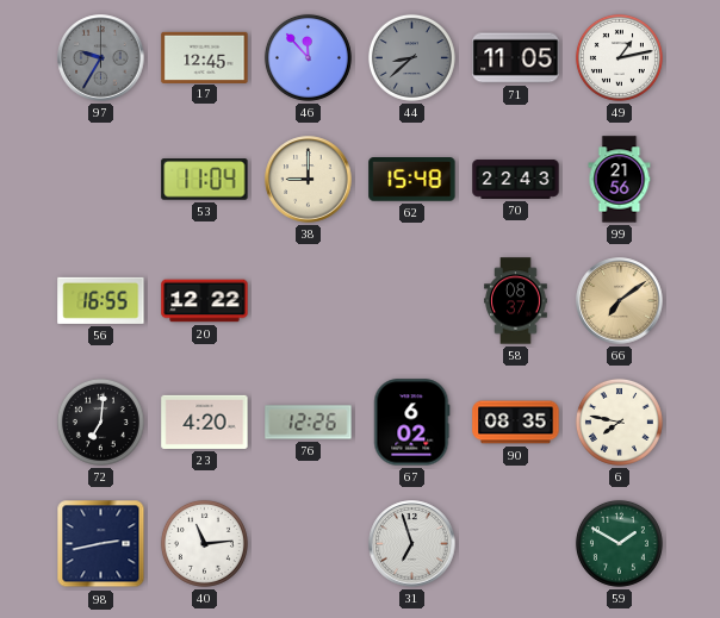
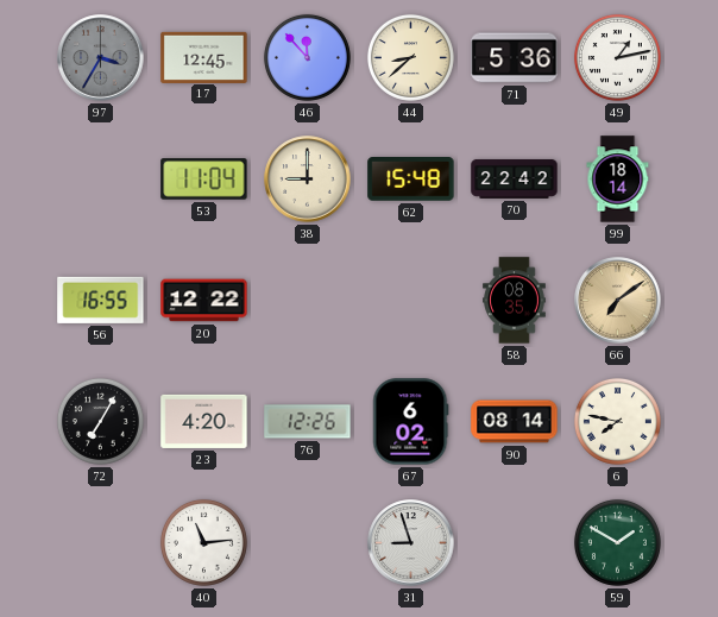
97: 9:35 -> 3:35 (101, 58)
44 dial: grey -> cream (410, 57)
71: 11:05 -> 5:36 (515, 58)
70: 22:43 -> 22:42 (515, 178)
99: 21:56 -> 18:14 (618, 180)
58: 08:37 -> 08:35 (515, 301)
72: 7:01 -> 7:05 (100, 421)
90: 08:35 -> 08:14 (515, 422)
98: 2:43 -> none (101, 544)
31: 6:57 -> 8:57 (411, 543)
